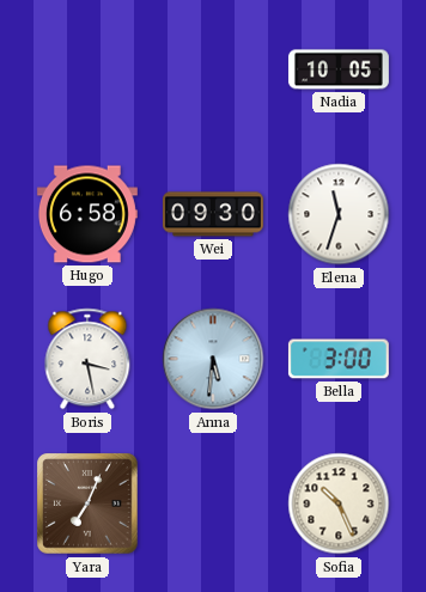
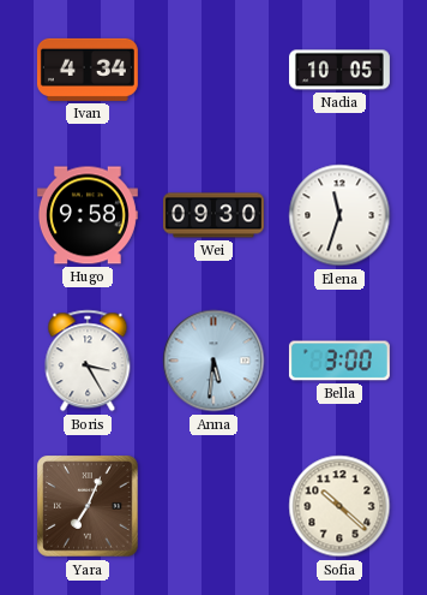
Ivan: none -> 4:34 (88, 70)
Hugo: 6:58 -> 9:58 (88, 215)
Boris: 3:28 -> 3:25 (88, 361)
Sofia: 10:26 -> 10:22 (339, 506)
